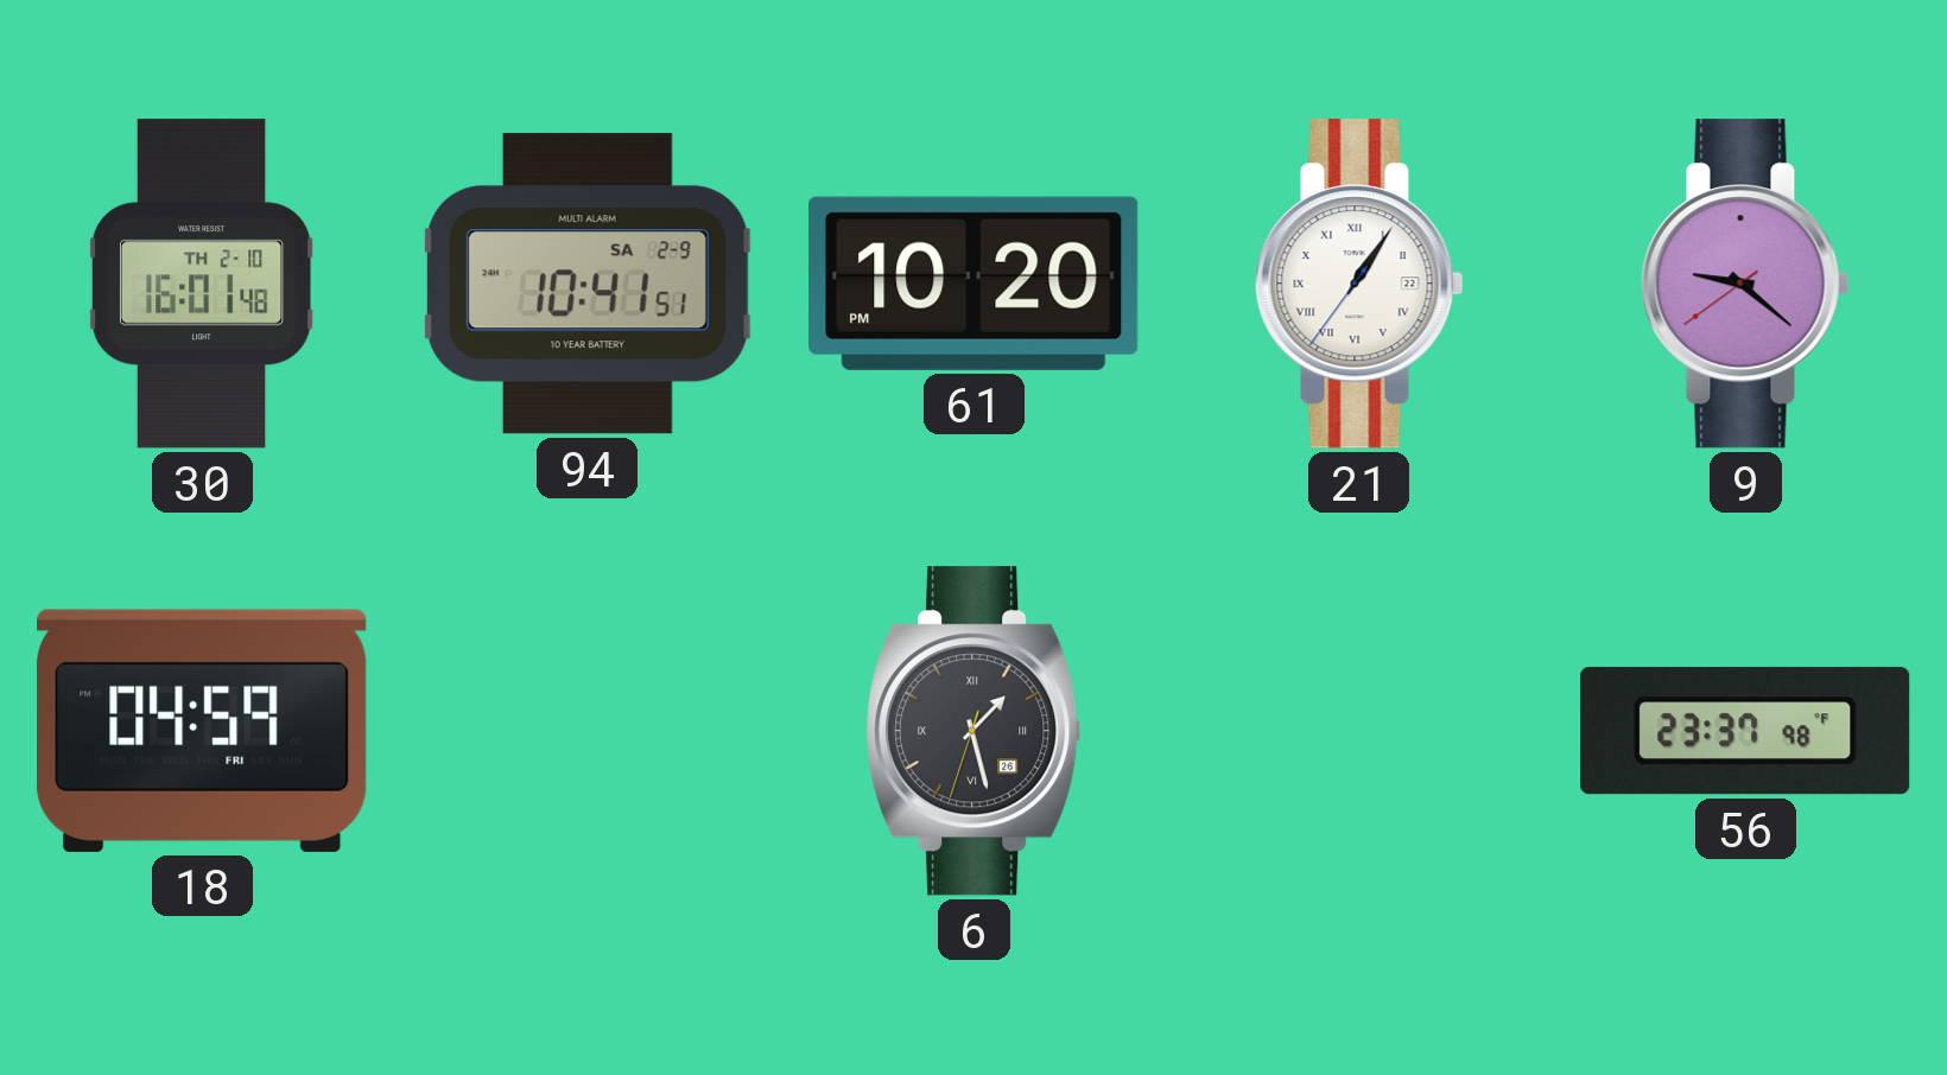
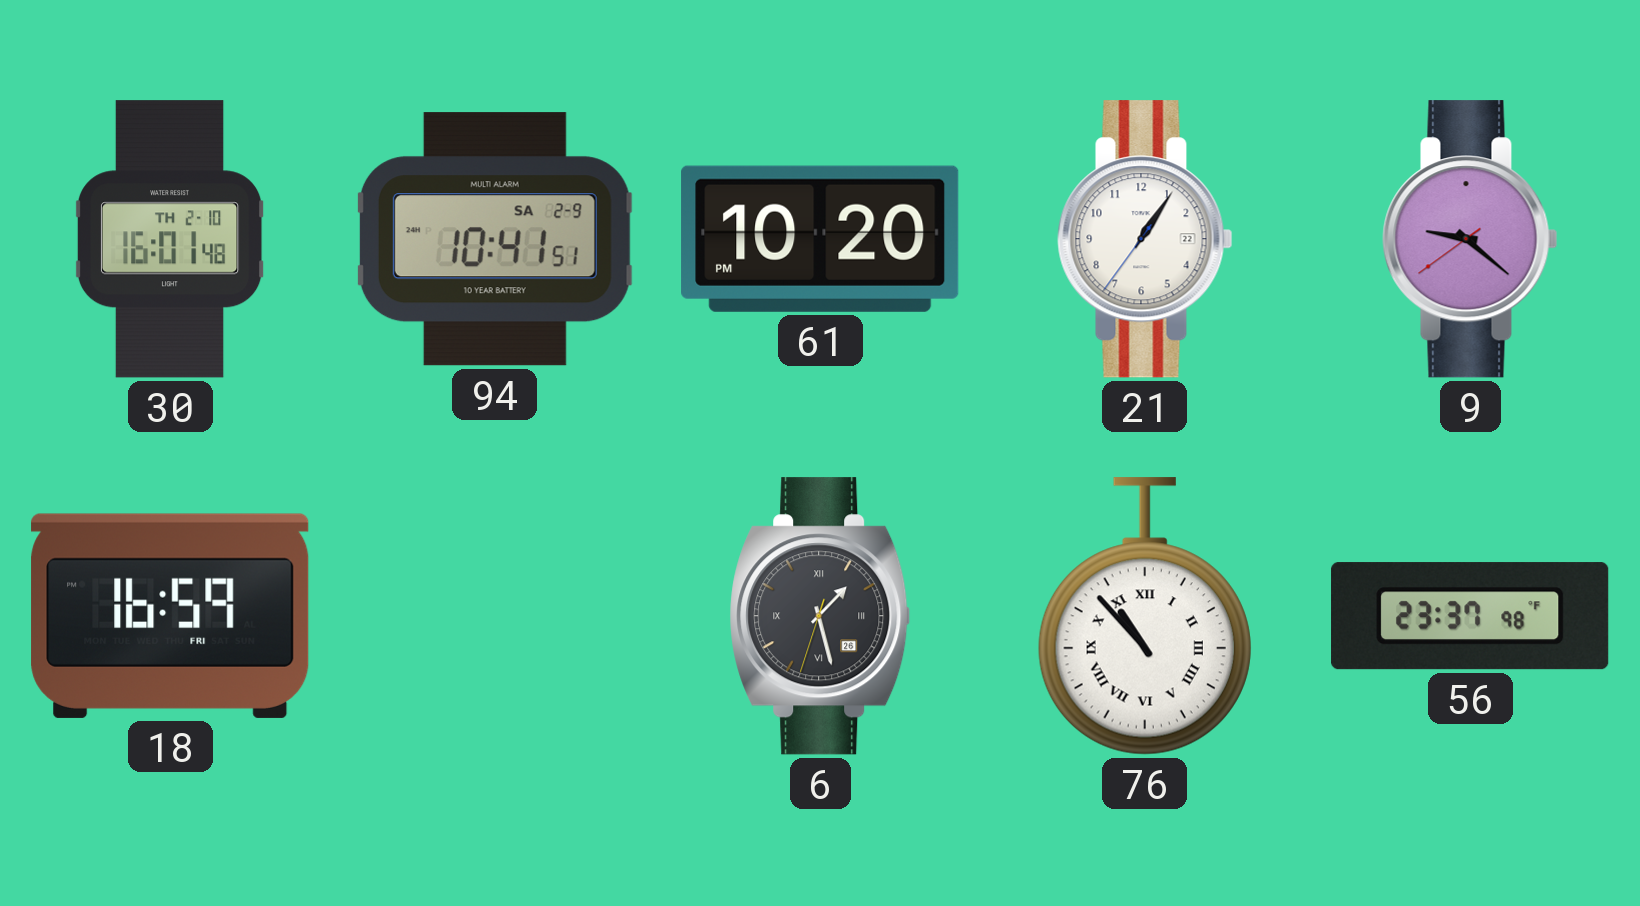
21 numerals: Roman -> Arabic (1145, 239)
18: 04:59 -> 16:59 (170, 616)
76: none -> 10:53 (1145, 616)
